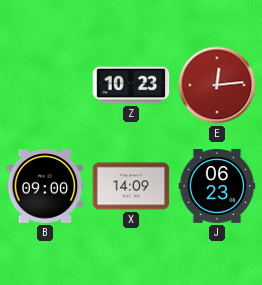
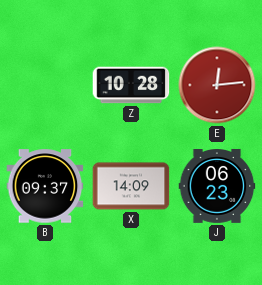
Z: 10:23 -> 10:28 (131, 85)
B: 09:00 -> 09:37 (45, 186)
